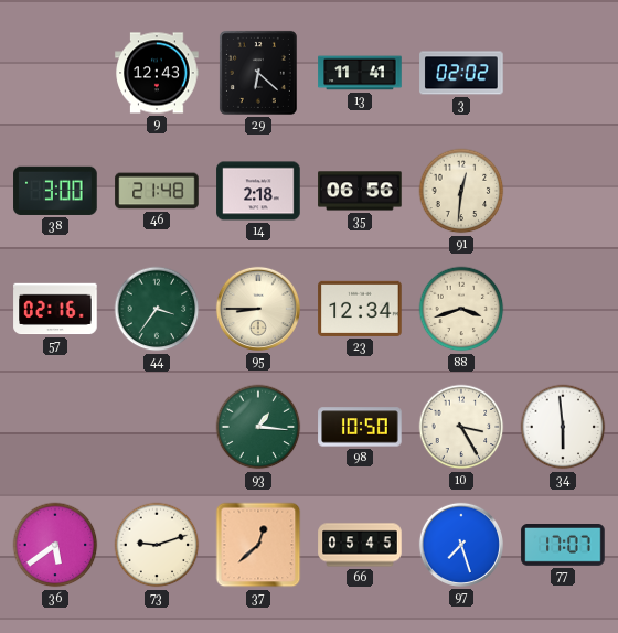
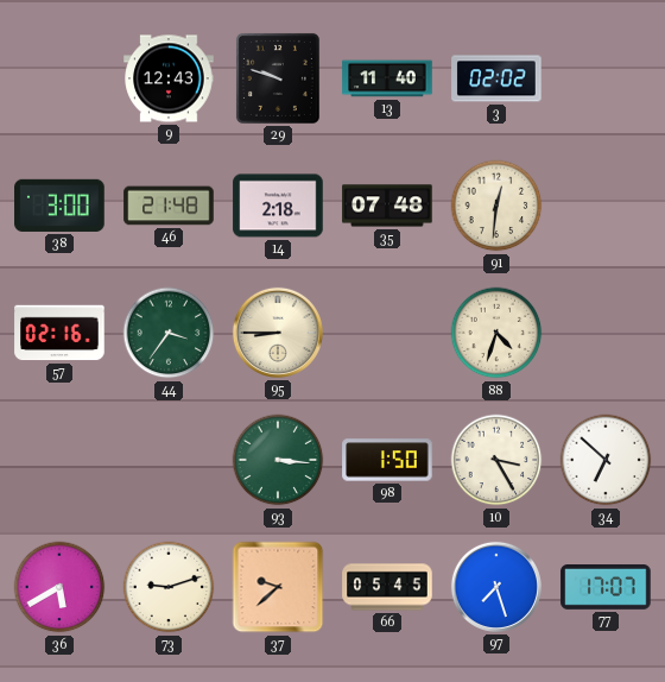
29: 6:22 -> 9:48 (278, 78)
13: 11:41 -> 11:40 (387, 78)
35: 06:56 -> 07:48 (387, 206)
23: 12:34 -> none (360, 309)
88: 3:42 -> 4:33 (496, 333)
93: 1:16 -> 3:16 (278, 460)
98: 10:50 -> 1:50 (387, 460)
34: 5:59 -> 6:52 (606, 460)
36: 5:39 -> 5:40 (59, 587)
37: 12:38 -> 9:38 (278, 587)
